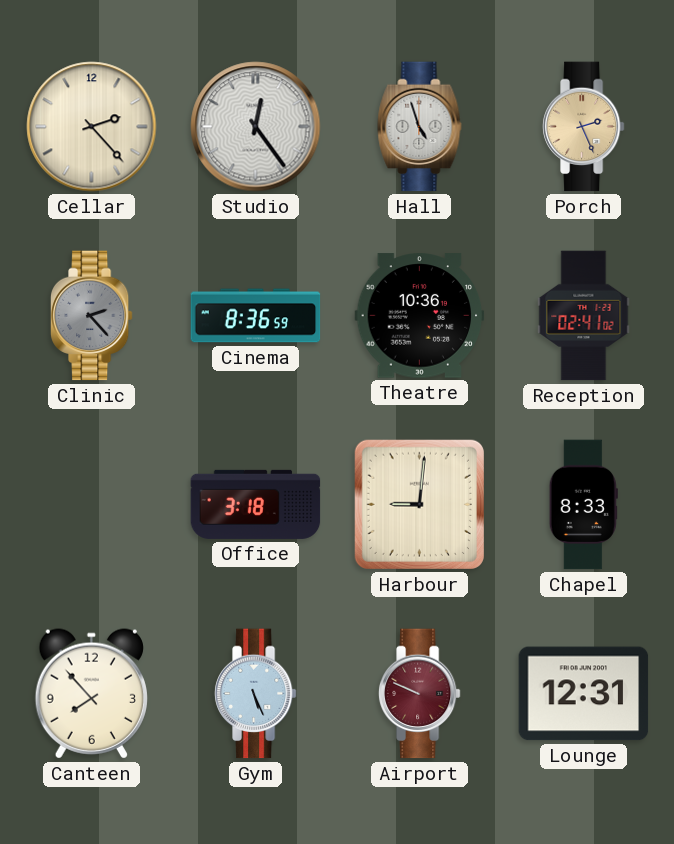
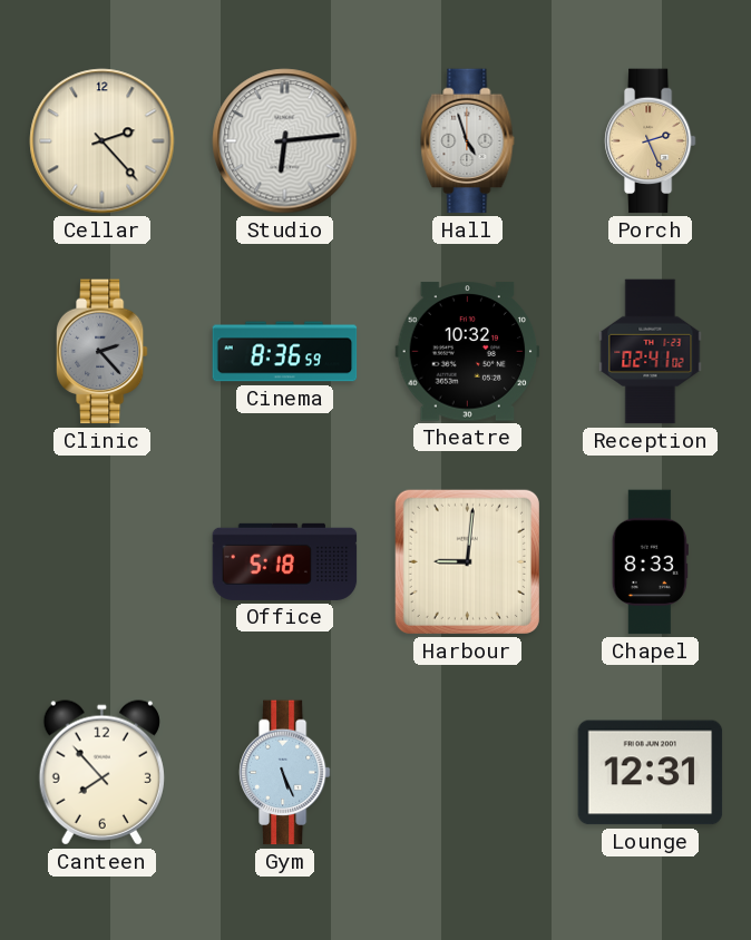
Studio: 12:24 -> 6:14 (285, 141)
Theatre: 10:36 -> 10:32 (468, 352)
Office: 3:18 -> 5:18 (285, 561)
Airport: 9:49 -> none (419, 694)
